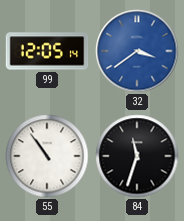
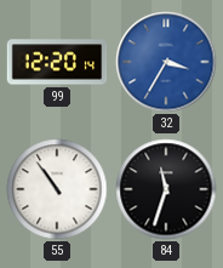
99: 12:05 -> 12:20 (57, 62)
32: 3:39 -> 3:35 (166, 62)
